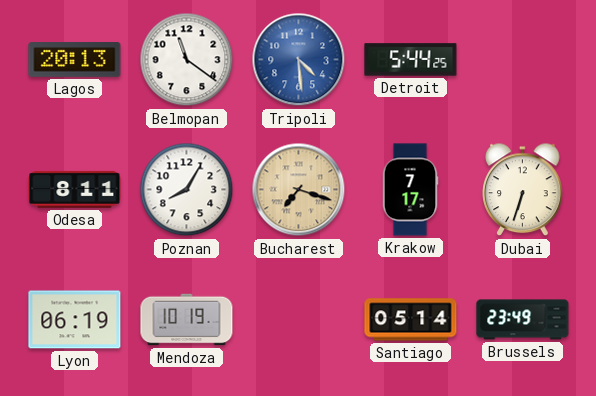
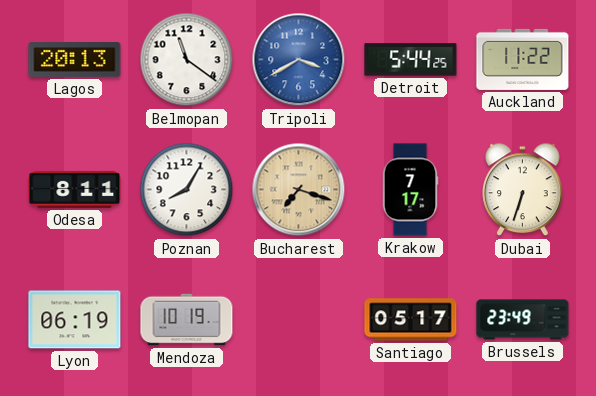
Tripoli: 4:29 -> 3:40 (299, 60)
Auckland: none -> 11:22 (523, 59)
Santiago: 05:14 -> 05:17 (411, 320)
